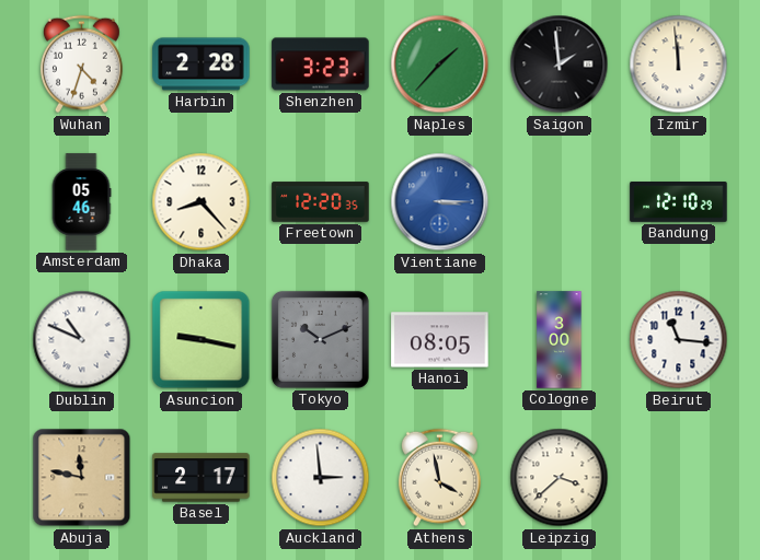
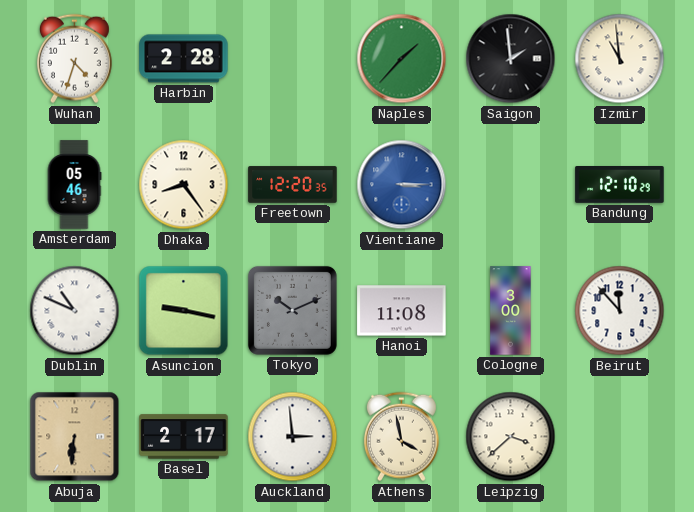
Shenzhen: 3:23 -> none (321, 65)
Izmir: 11:59 -> 10:59 (620, 59)
Dhaka: 8:23 -> 8:24 (184, 185)
Hanoi: 08:05 -> 11:08 (402, 311)
Beirut: 11:16 -> 11:53 (620, 311)
Abuja: 11:47 -> 6:31 (75, 437)
